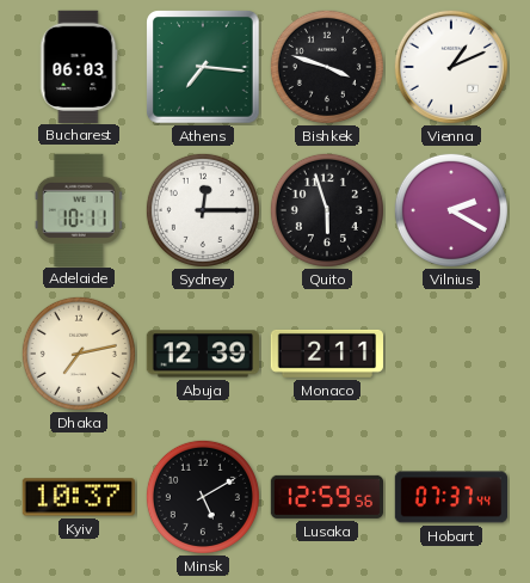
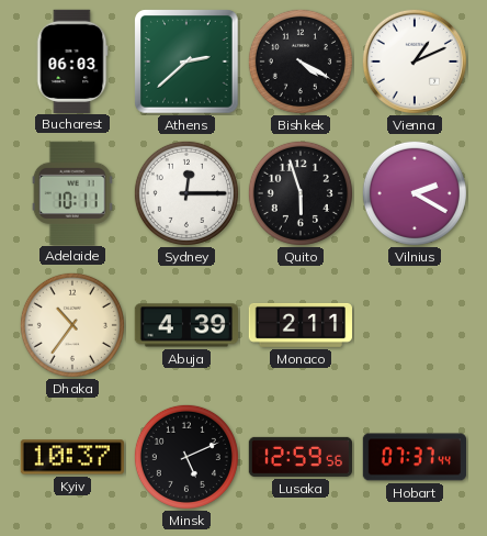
Athens: 7:16 -> 2:38 (186, 62)
Bishkek: 3:48 -> 4:20 (301, 62)
Dhaka: 7:13 -> 10:36 (72, 325)
Abuja: 12:39 -> 4:39 (185, 325)
Minsk: 5:10 -> 5:11 (186, 457)
